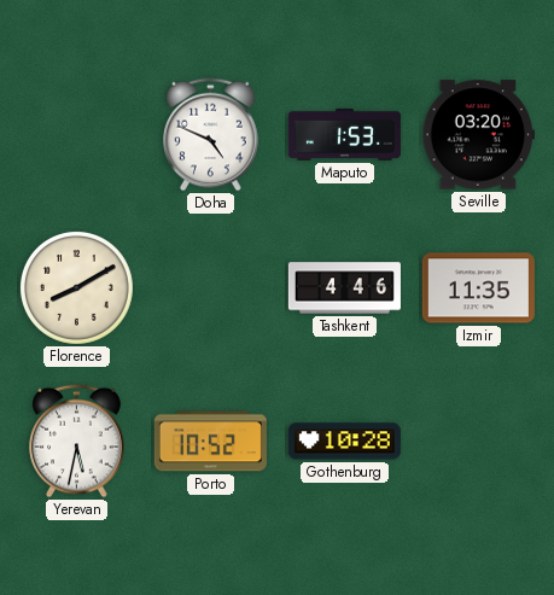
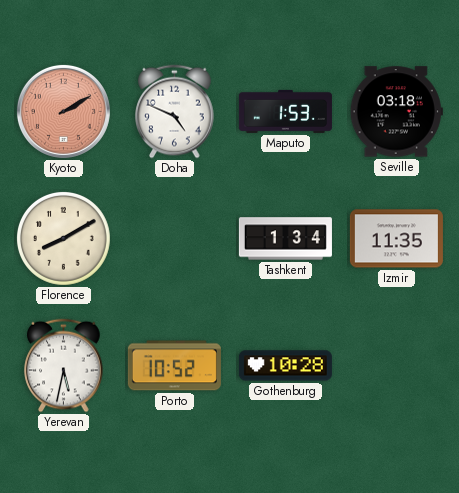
Kyoto: none -> 2:10 (63, 111)
Seville: 03:20 -> 03:18 (396, 112)
Tashkent: 4:46 -> 1:34 (285, 239)
